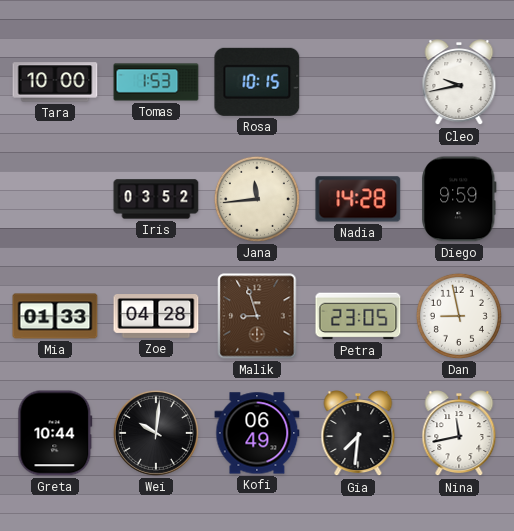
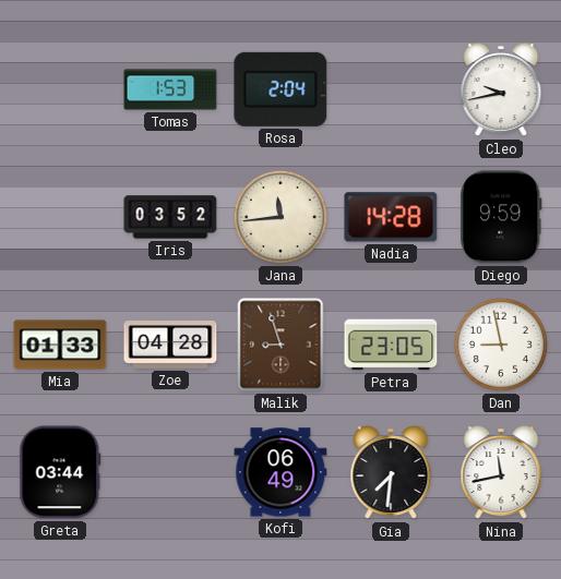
Tara: 10:00 -> none (55, 82)
Rosa: 10:15 -> 2:04 (280, 89)
Greta: 10:44 -> 03:44 (60, 472)
Wei: 10:01 -> none (156, 433)
